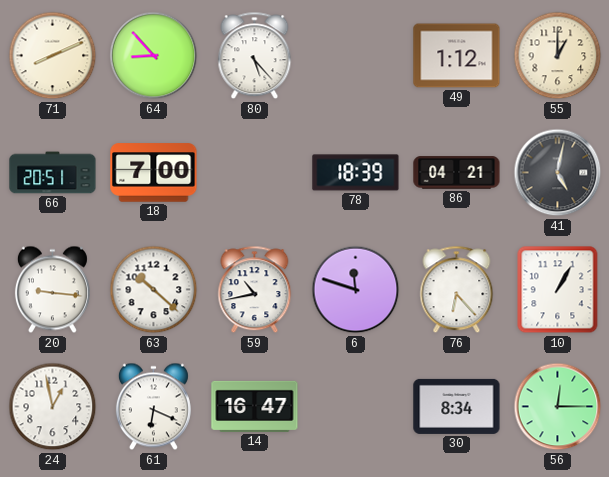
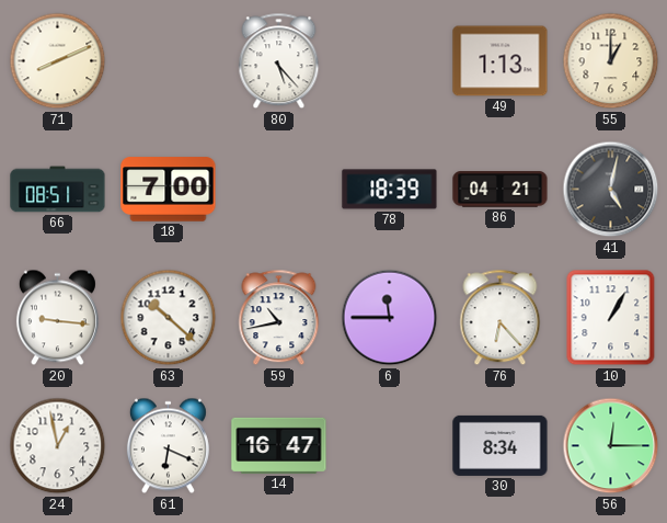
64: 8:53 -> none (154, 56)
49: 1:12 -> 1:13 (501, 61)
66: 20:51 -> 08:51 (58, 190)
6: 11:48 -> 11:45 (390, 318)
